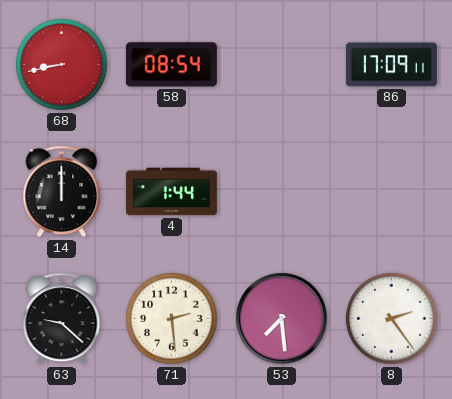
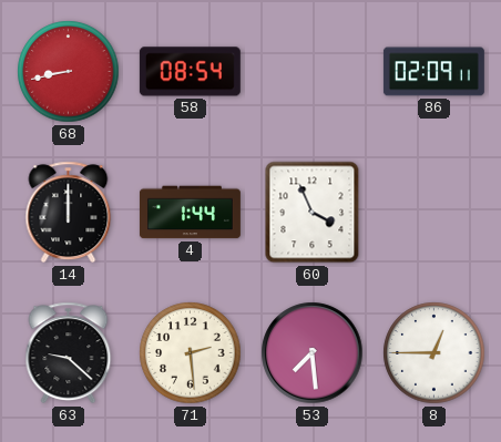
86: 17:09 -> 02:09 (433, 72)
60: none -> 3:56 (313, 213)
8: 2:24 -> 12:45 (434, 353)
